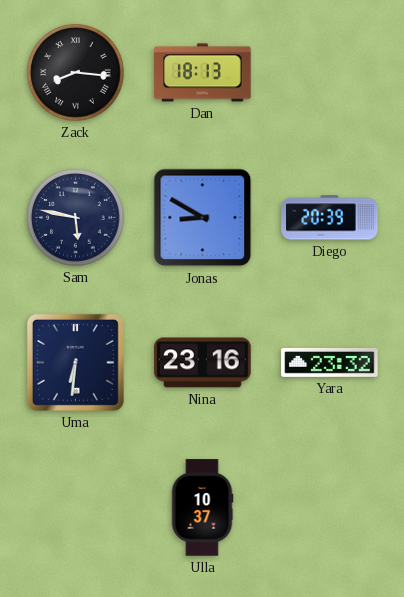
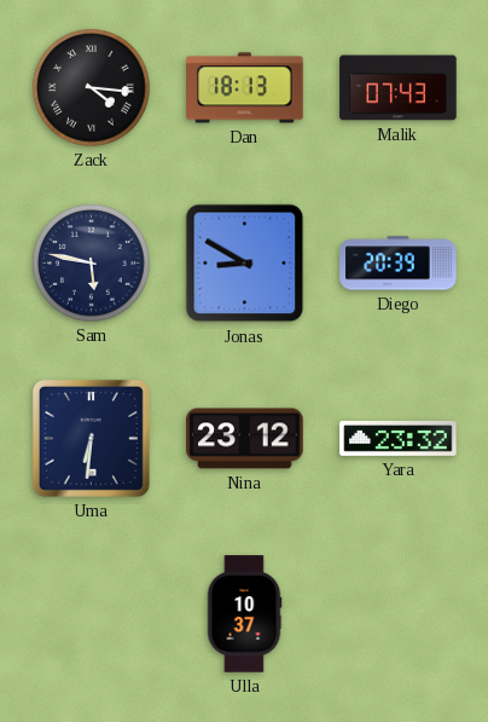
Zack: 8:16 -> 4:16 (92, 88)
Malik: none -> 07:43 (399, 88)
Nina: 23:16 -> 23:12 (245, 439)
